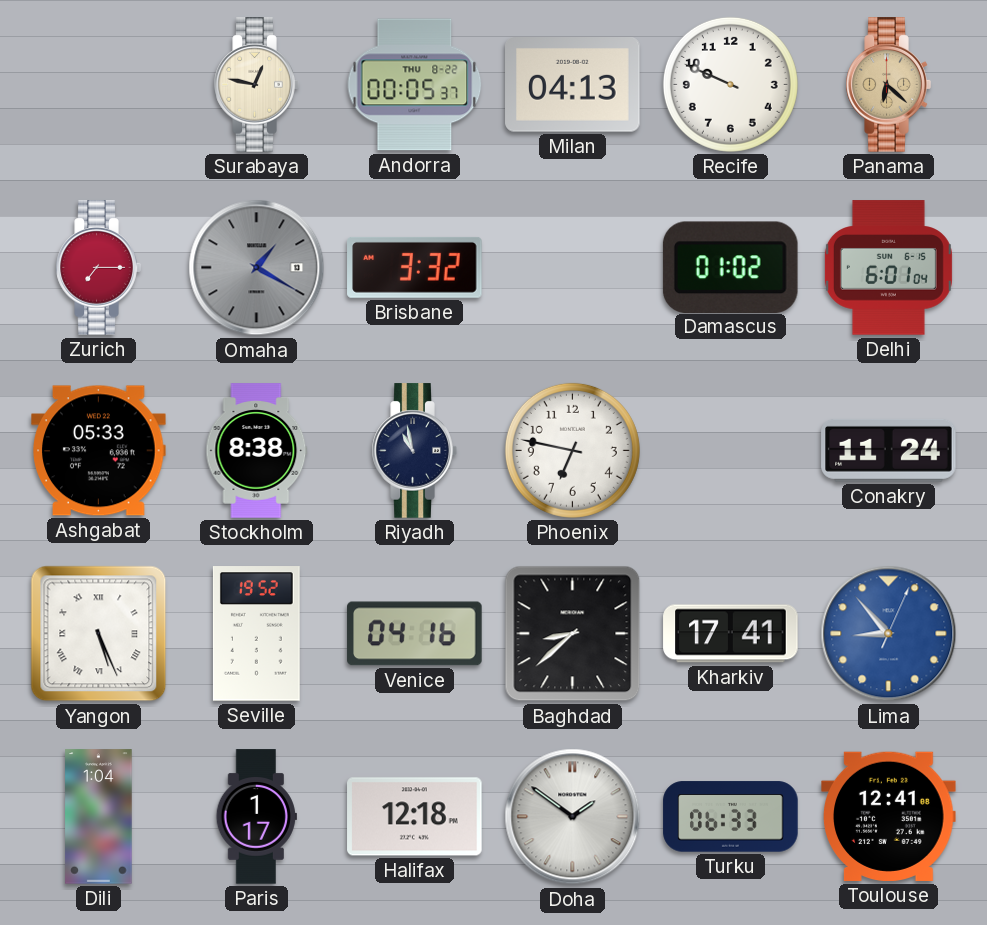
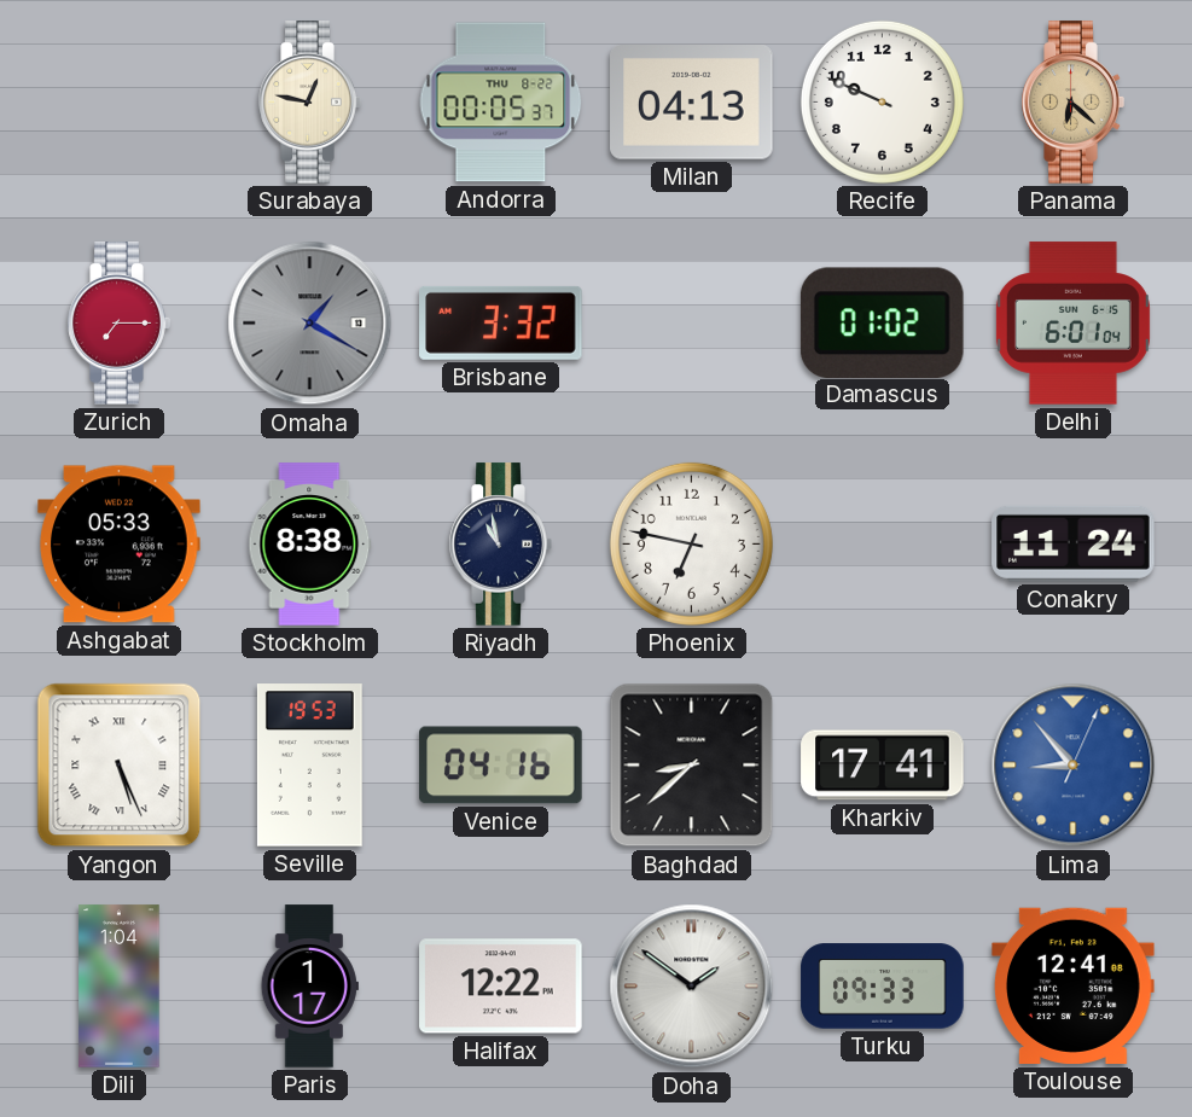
Seville: 19:52 -> 19:53 (309, 766)
Halifax: 12:18 -> 12:22 (501, 987)
Turku: 06:33 -> 09:33 (883, 987)
